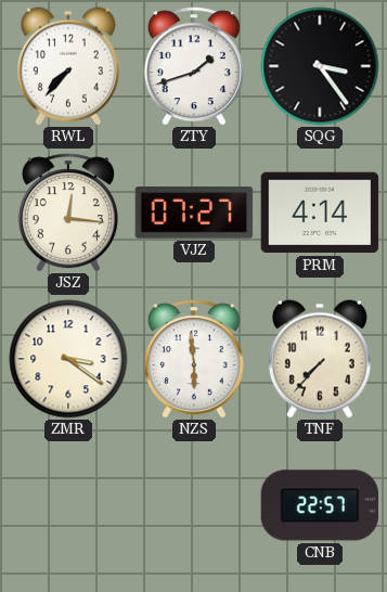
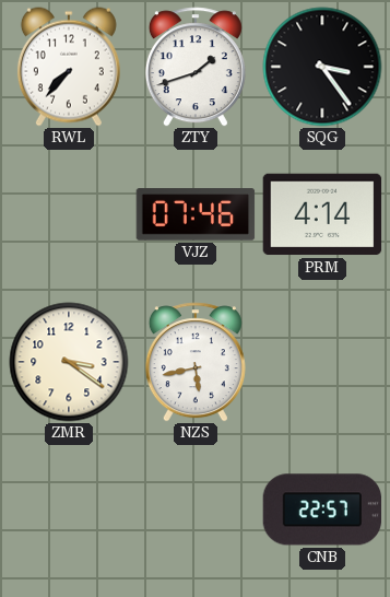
JSZ: 12:16 -> none (68, 213)
VJZ: 07:27 -> 07:46 (196, 214)
NZS: 5:59 -> 5:43 (196, 362)
TNF: 7:37 -> none (320, 359)
